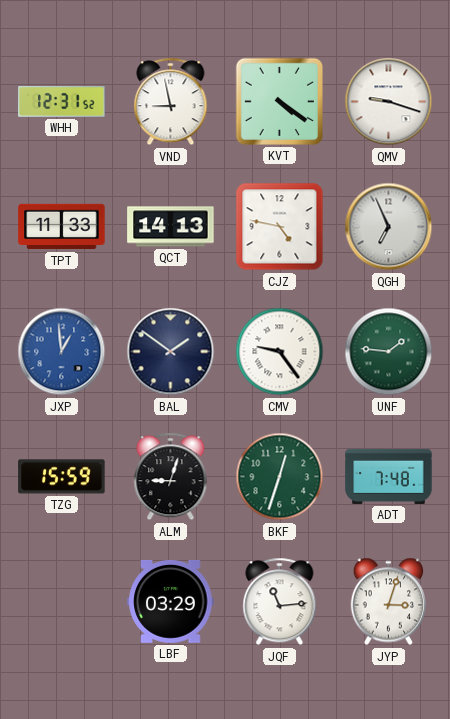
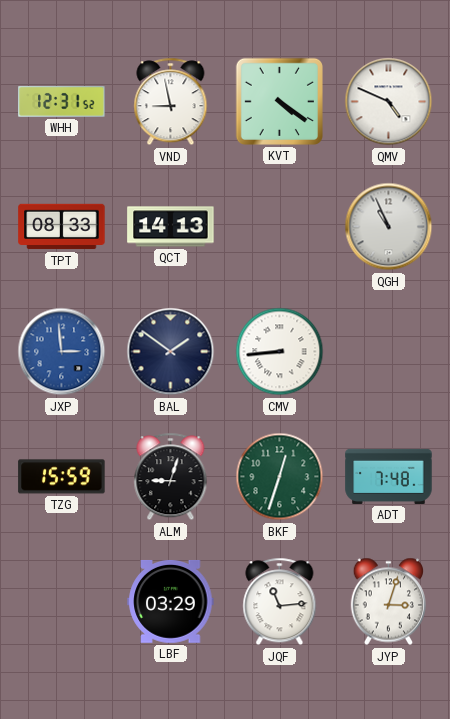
QMV: 9:18 -> 4:49 (389, 102)
TPT: 11:33 -> 08:33 (62, 227)
CJZ: 4:47 -> none (280, 227)
QGH: 6:56 -> 10:56 (389, 227)
JXP: 12:59 -> 2:59 (62, 352)
CMV: 9:24 -> 8:44 (280, 352)
UNF: 1:46 -> none (389, 352)
